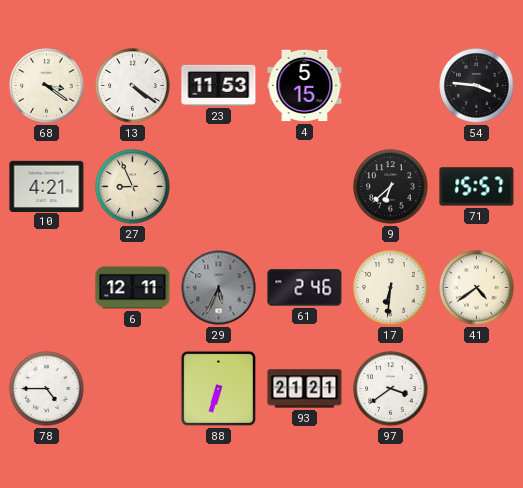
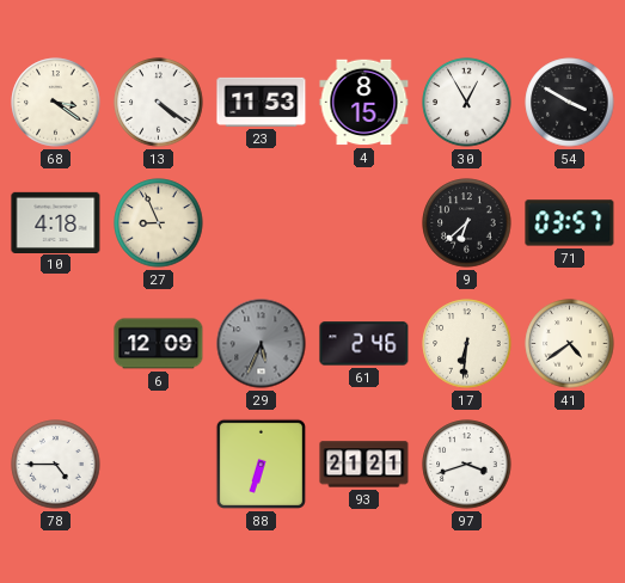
4: 5:15 -> 8:15 (364, 103)
30: none -> 12:55 (467, 103)
54: 3:46 -> 3:50 (570, 103)
10: 4:21 -> 4:18 (56, 222)
71: 15:57 -> 03:57 (570, 223)
6: 12:11 -> 12:09 (159, 344)
97: 3:39 -> 3:42 (467, 465)
